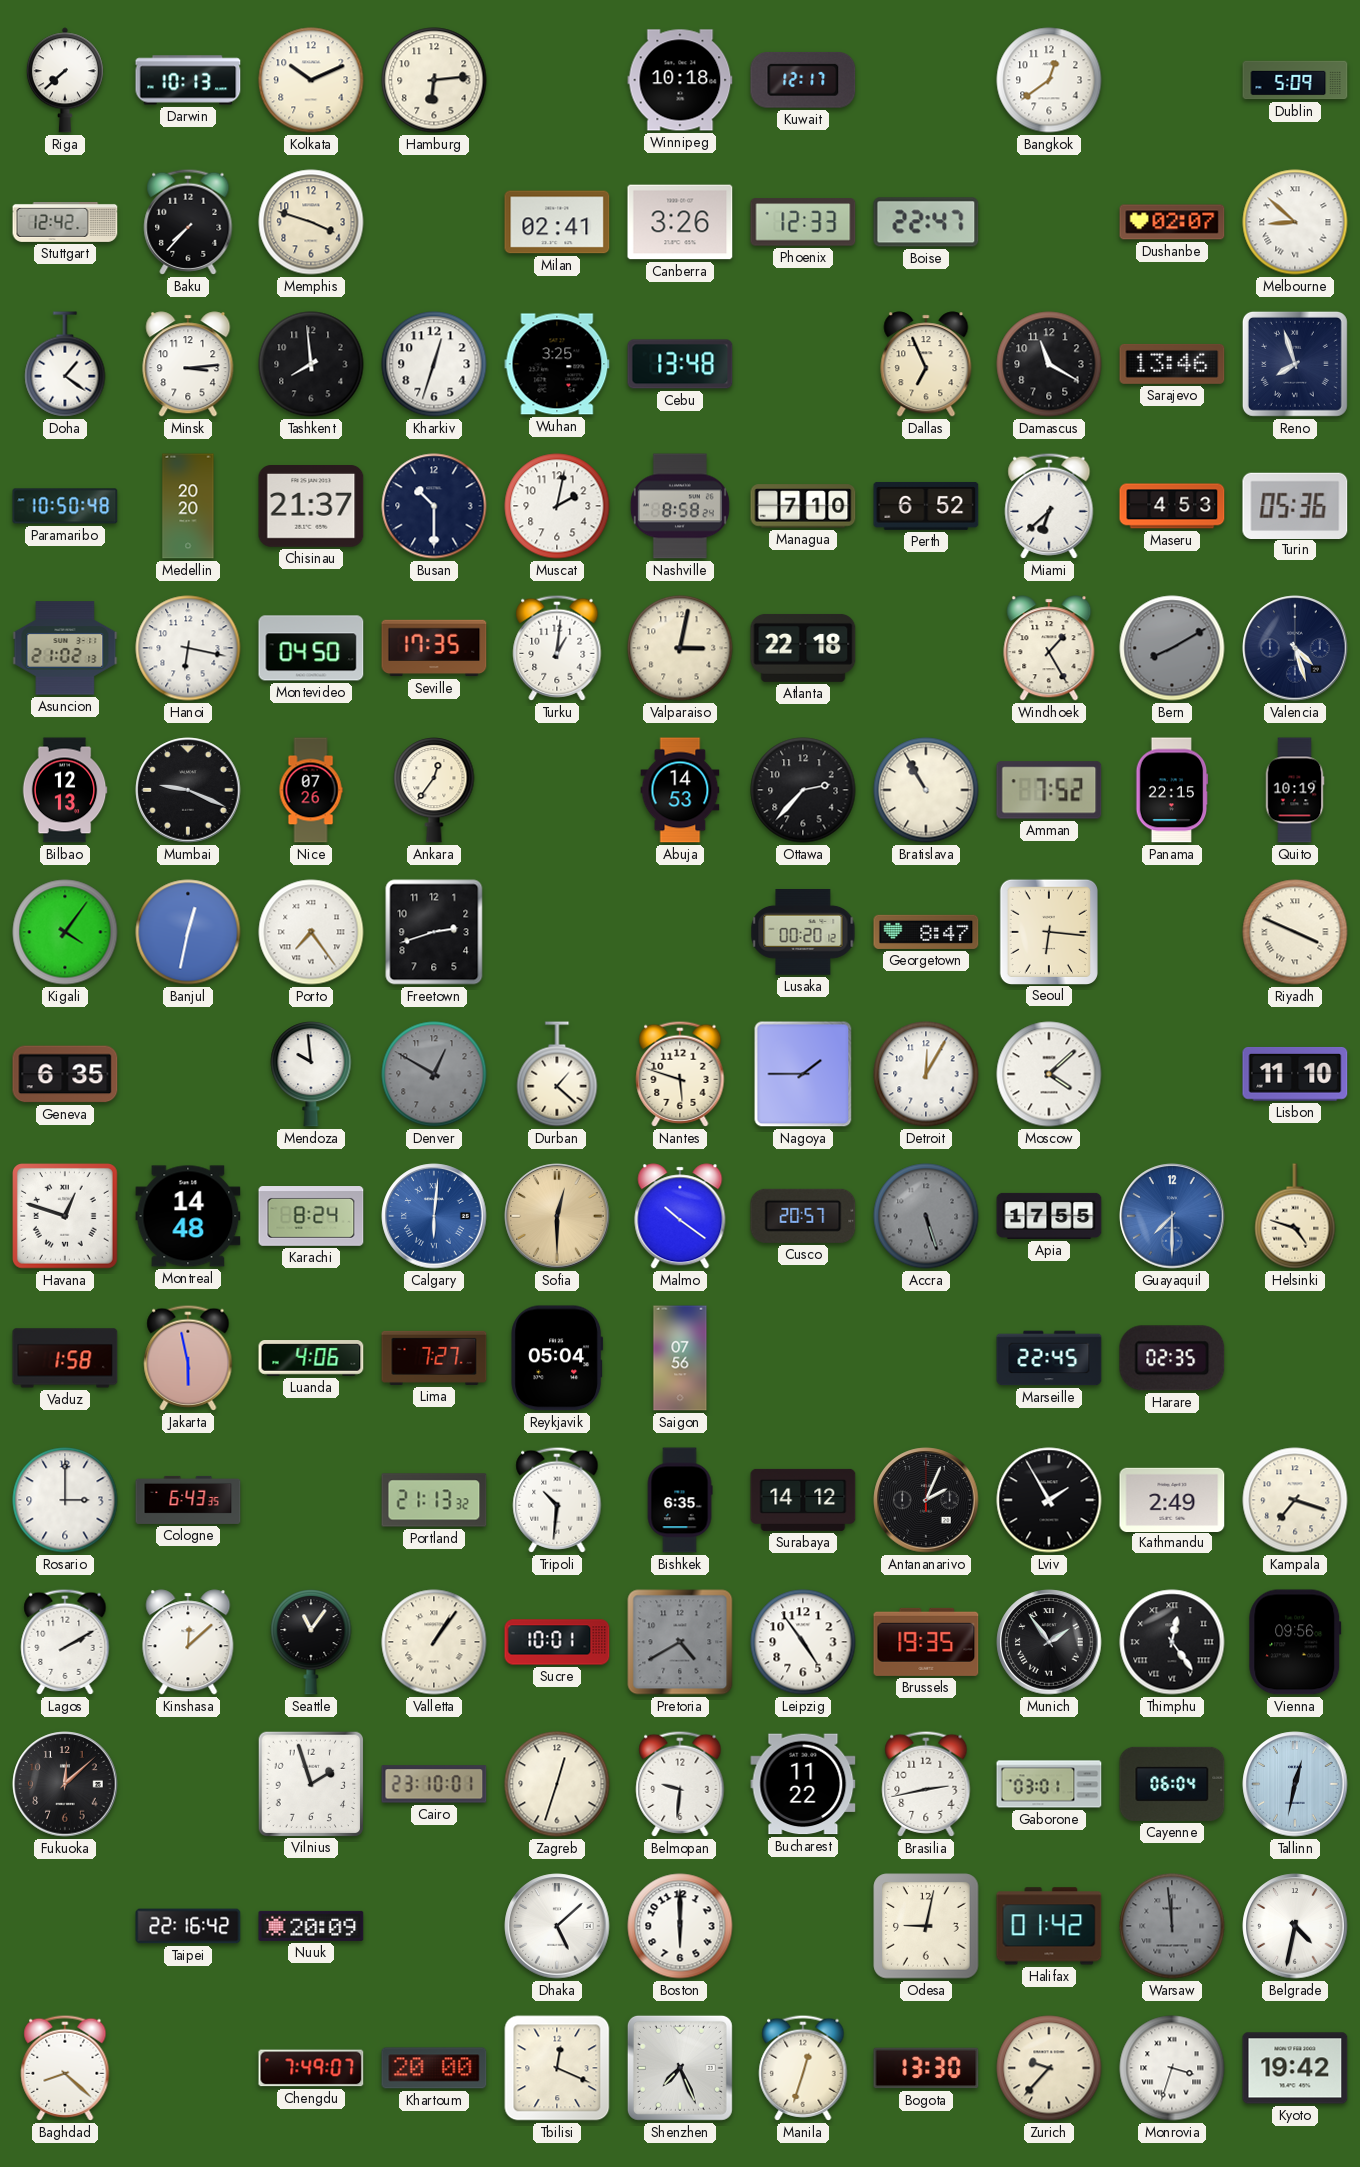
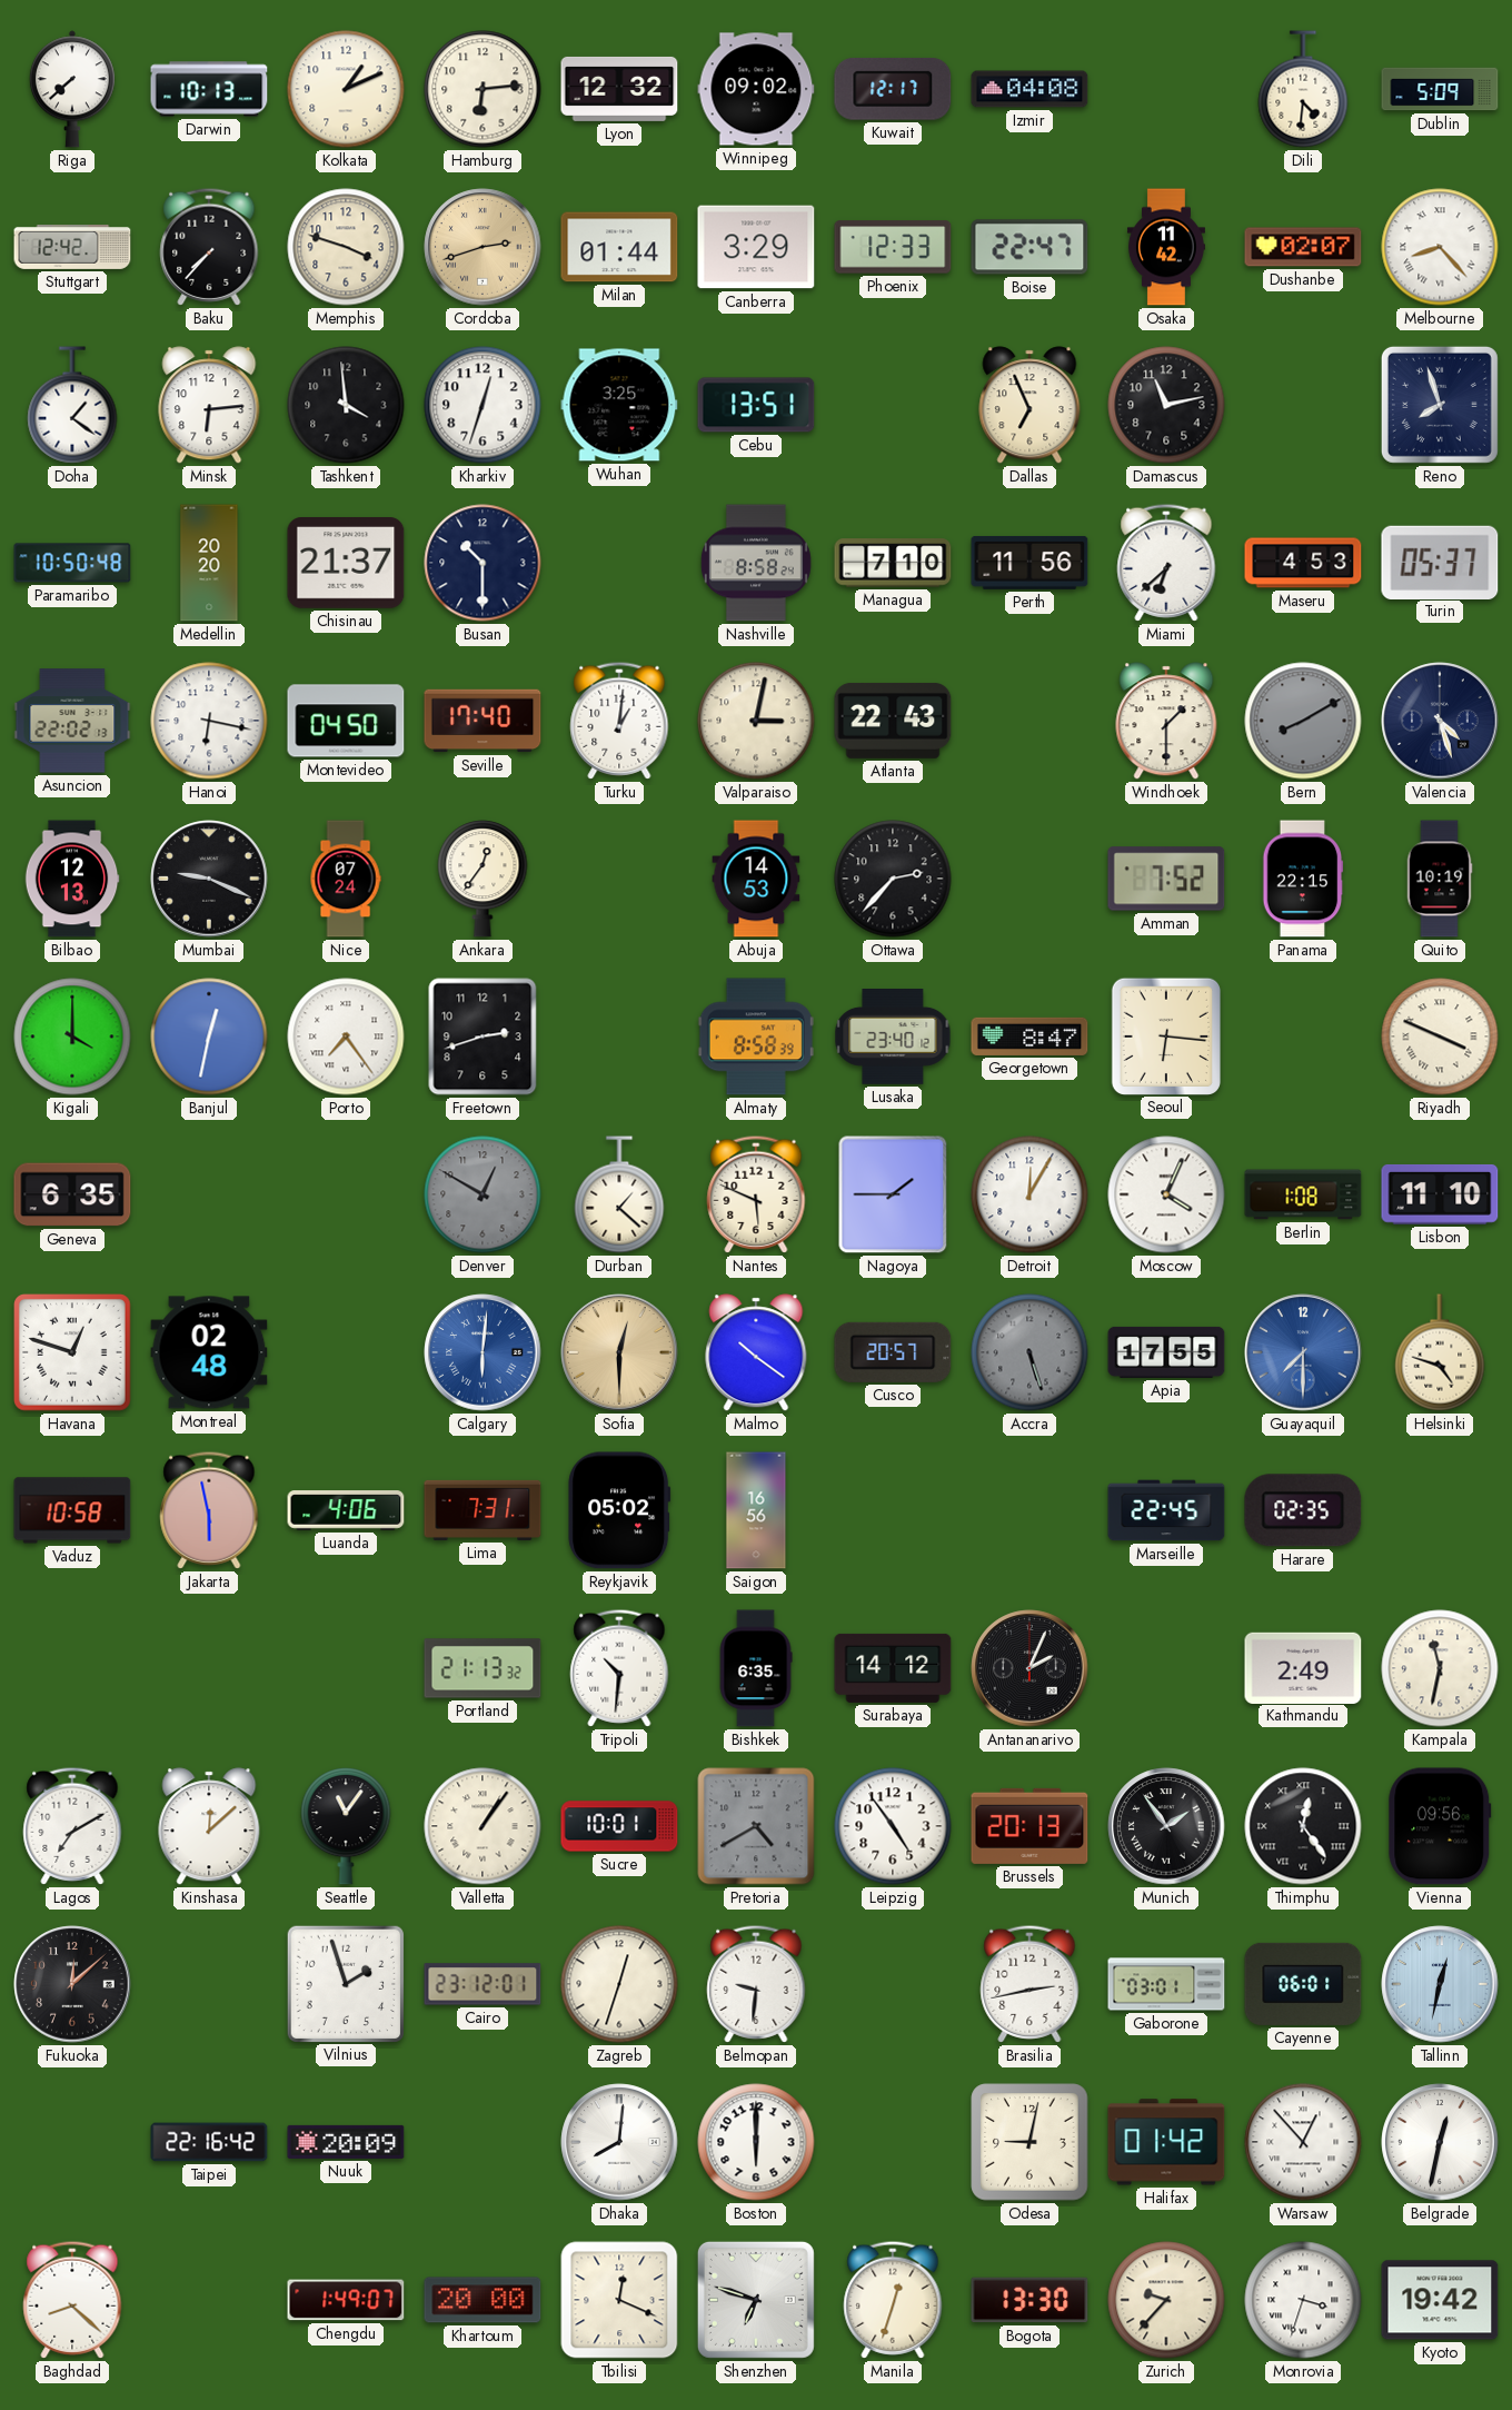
Kolkata: 10:11 -> 1:11 (346, 89)
Lyon: none -> 12:32 (619, 89)
Winnipeg: 10:18 -> 09:02 (756, 89)
Izmir: none -> 04:08 (1029, 89)
Bangkok: 12:39 -> none (1049, 80)
Dili: none -> 4:31 (1303, 89)
Cordoba: none -> 2:42 (483, 247)
Milan: 02:41 -> 01:44 (619, 247)
Canberra: 3:26 -> 3:29 (756, 247)
Osaka: none -> 11:42 (1166, 247)
Melbourne: 8:52 -> 8:23 (1440, 247)
Minsk: 3:14 -> 6:14 (209, 405)
Tashkent: 7:59 -> 3:59 (346, 405)
Cebu: 13:48 -> 13:51 (756, 405)
Damascus: 11:20 -> 11:13 (1166, 405)
Sarajevo: 13:46 -> none (1172, 364)
Muscat: 2:02 -> none (557, 506)
Perth: 6:52 -> 11:56 (1029, 563)
Turin: 05:36 -> 05:37 (1440, 562)
Asuncion: 21:02 -> 22:02 (72, 721)
Seville: 17:35 -> 17:40 (483, 721)
Atlanta: 22:18 -> 22:43 (893, 721)
Windhoek: 1:25 -> 1:30 (1166, 721)
Nice: 07:26 -> 07:24 (346, 879)
Bratislava: 10:55 -> none (926, 790)
Kigali: 4:06 -> 4:00 (72, 1037)
Almaty: none -> 8:58 (756, 1037)
Lusaka: 00:20 -> 23:40 (893, 1038)
Mendoza: 9:59 -> none (311, 1075)
Nantes: 5:48 -> 5:49 (756, 1194)
Moscow: 4:08 -> 4:04 (1166, 1194)
Berlin: none -> 1:08 (1303, 1194)
Montreal: 14:48 -> 02:48 (209, 1352)
Karachi: 8:24 -> none (311, 1217)
Vaduz: 1:58 -> 10:58 (72, 1510)
Lima: 7:27 -> 7:31 (483, 1510)
Reykjavik: 05:04 -> 05:02 (619, 1510)
Saigon: 07:56 -> 16:56 (756, 1510)
Rosario: 3:00 -> none (65, 1500)
Cologne: 6:43 -> none (188, 1500)
Lviv: 1:55 -> none (1049, 1500)
Kampala: 7:18 -> 11:32 (1440, 1668)
Lagos: 2:10 -> 7:10 (72, 1826)
Brussels: 19:35 -> 20:13 (1029, 1826)
Cairo: 23:10 -> 23:12 (483, 1984)
Bucharest: 11:22 -> none (803, 1784)
Cayenne: 06:04 -> 06:01 (1303, 1984)
Dhaka: 5:08 -> 8:01 (619, 2142)
Warsaw: 11:59 -> 12:53 (1303, 2142)
Warsaw dial: grey -> white (1303, 2142)
Belgrade: 4:32 -> 12:32 (1440, 2142)
Chengdu: 7:49 -> 1:49 (346, 2300)
Shenzhen: 7:26 -> 6:48 (756, 2300)
